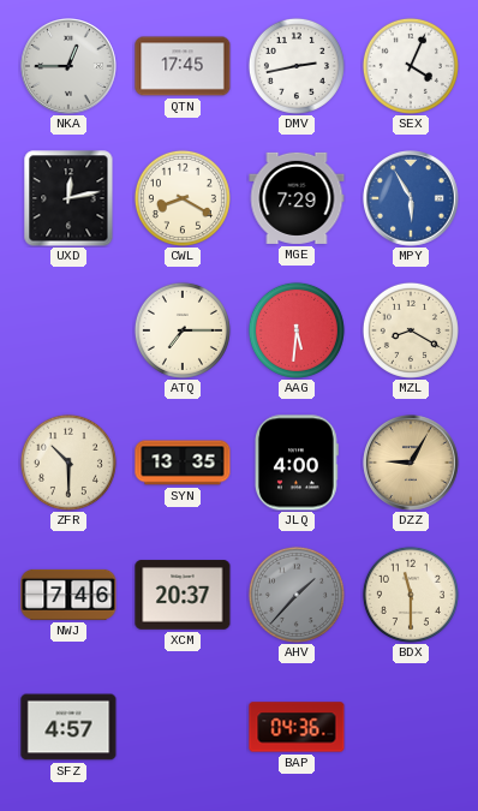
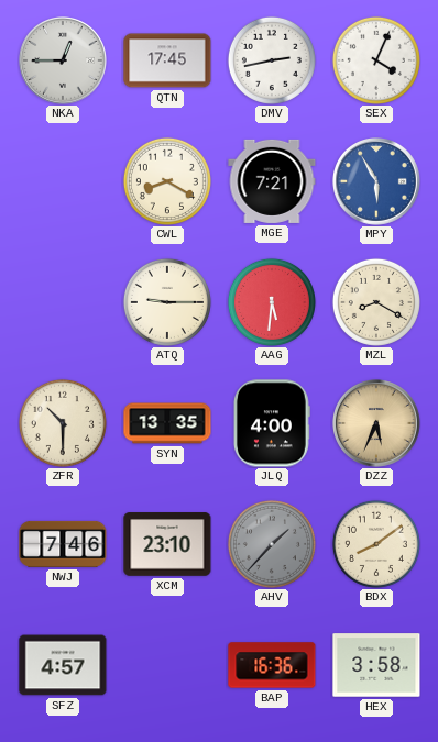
UXD: 12:13 -> none (68, 198)
MGE: 7:29 -> 7:21 (272, 181)
ATQ: 7:15 -> 9:15 (167, 302)
DZZ: 9:05 -> 5:34 (377, 424)
XCM: 20:37 -> 23:10 (167, 544)
BDX: 11:30 -> 8:09 (376, 544)
BAP: 04:36 -> 16:36 (272, 665)
HEX: none -> 3:58 (376, 665)
